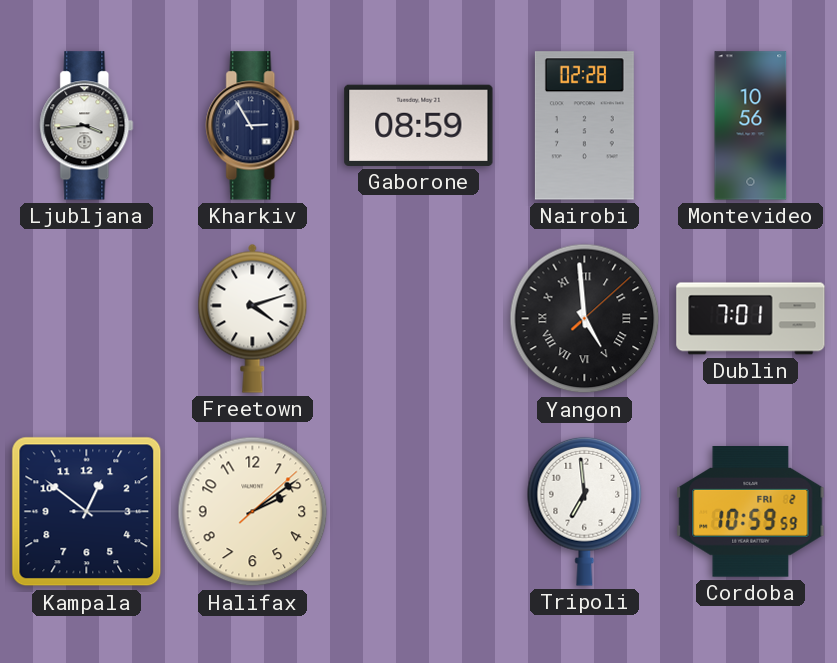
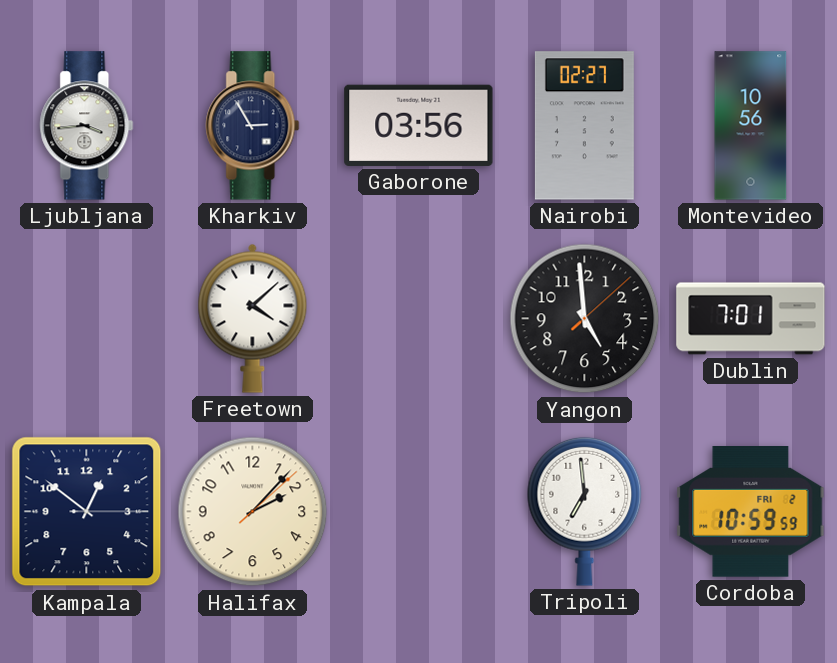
Gaborone: 08:59 -> 03:56 (419, 125)
Nairobi: 02:28 -> 02:27 (584, 126)
Freetown: 4:12 -> 4:08 (253, 318)
Yangon numerals: Roman -> Arabic (585, 319)
Halifax: 2:09 -> 2:07 (253, 512)
